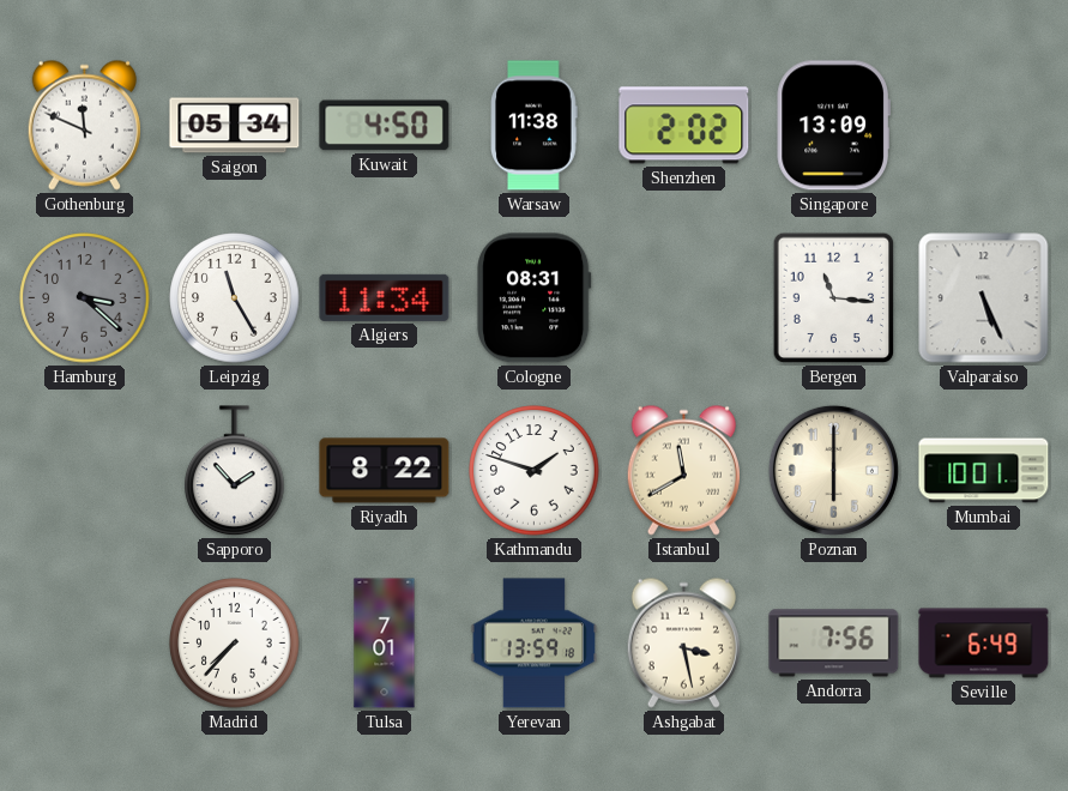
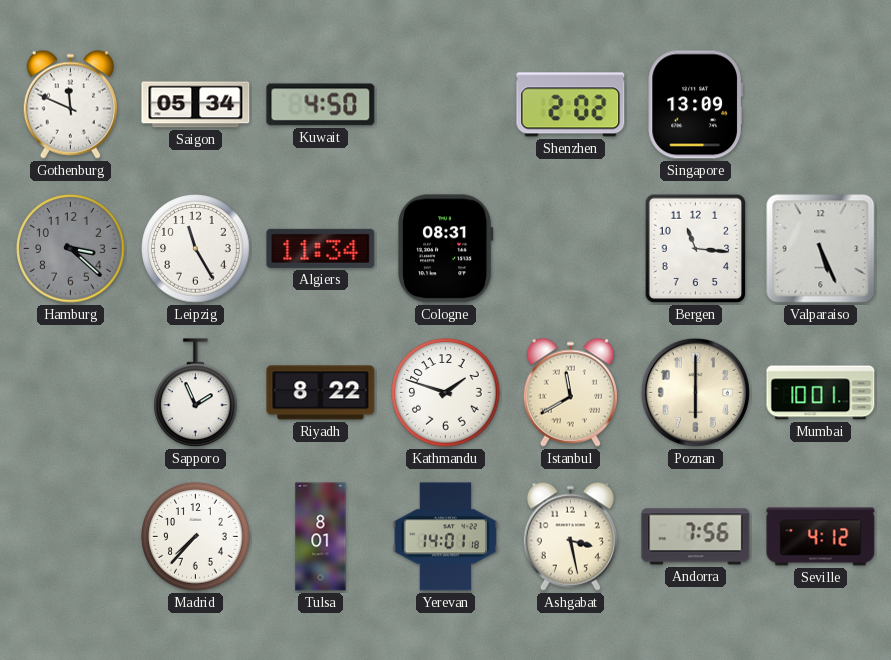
Warsaw: 11:38 -> none (535, 126)
Sapporo: 1:53 -> 1:56 (196, 393)
Tulsa: 7:01 -> 8:01 (321, 537)
Yerevan: 13:59 -> 14:01 (446, 537)
Seville: 6:49 -> 4:12 (821, 537)
